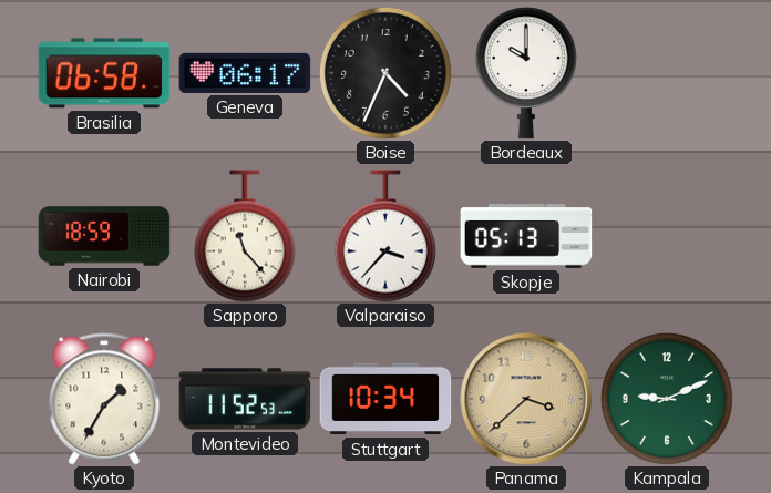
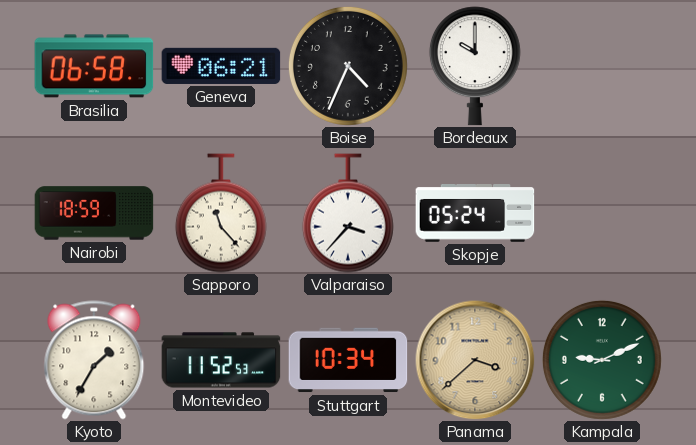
Geneva: 06:17 -> 06:21 (221, 66)
Skopje: 05:13 -> 05:24 (475, 214)
